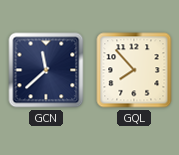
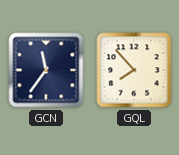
GCN: 11:38 -> 11:36 (46, 70)
